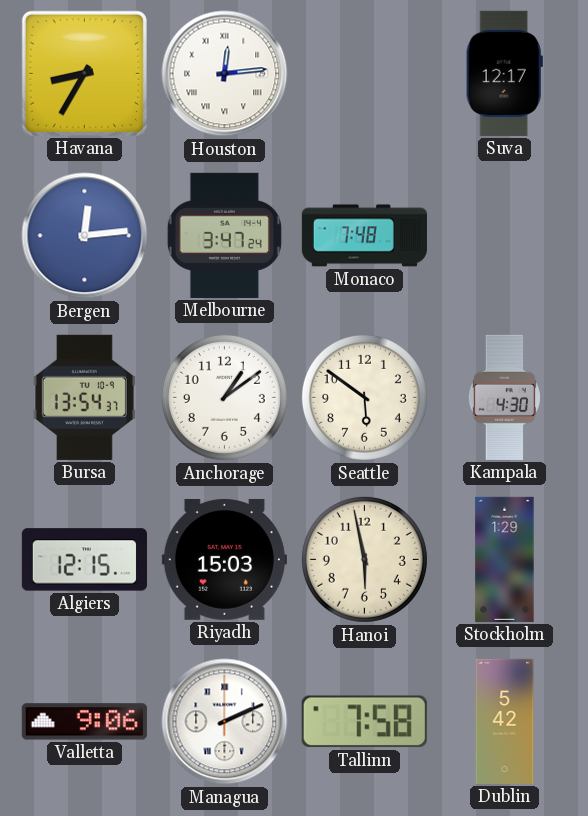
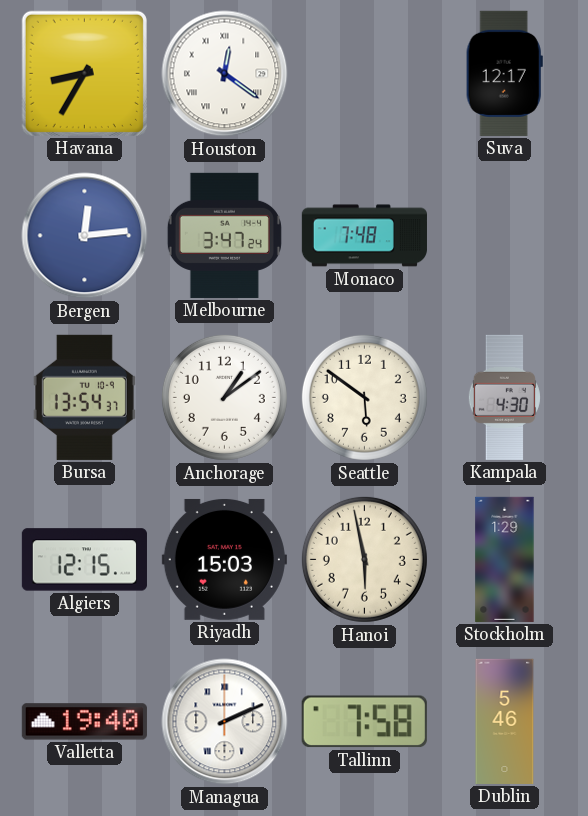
Houston: 12:14 -> 12:21 (225, 74)
Valletta: 9:06 -> 19:40 (84, 722)
Dublin: 5:42 -> 5:46 (505, 721)
